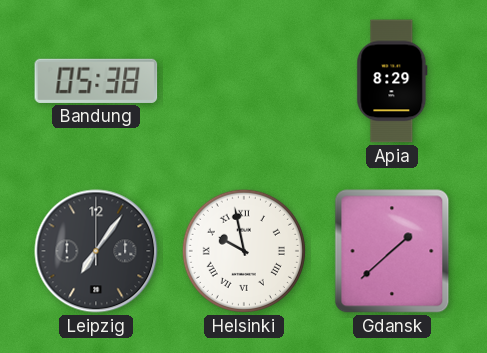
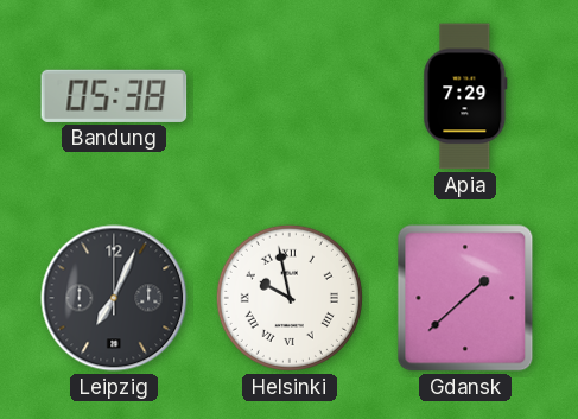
Apia: 8:29 -> 7:29 (465, 96)
Leipzig: 7:06 -> 7:04 (114, 298)
